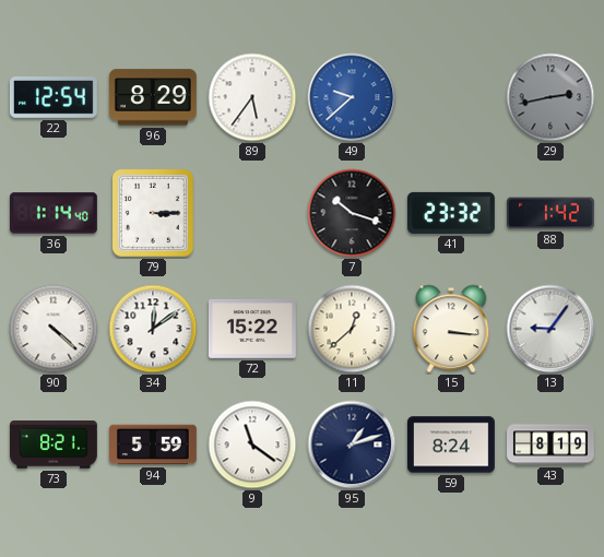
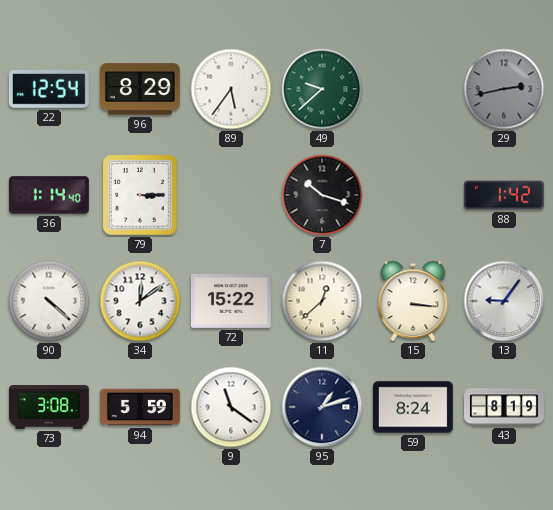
49 dial: blue -> green (322, 89)
41: 23:32 -> none (451, 213)
73: 8:21 -> 3:08 (49, 408)
